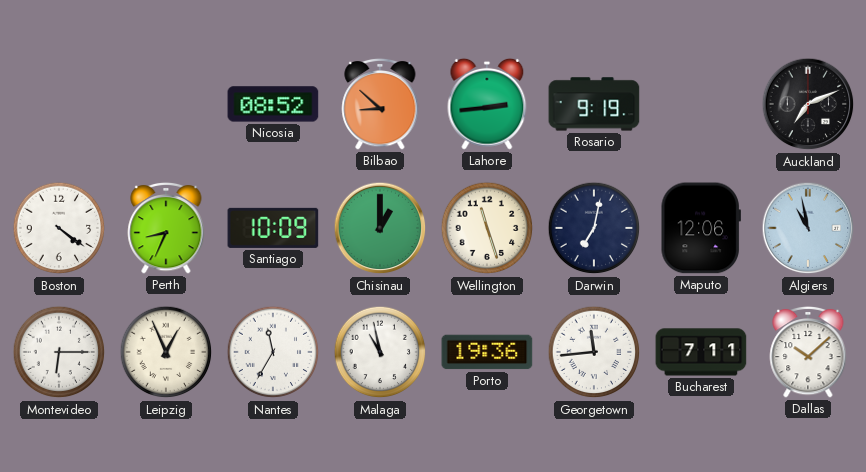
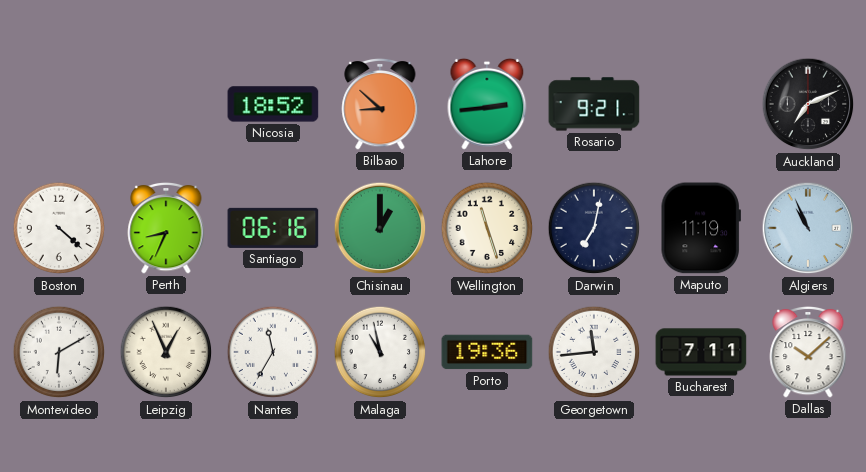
Nicosia: 08:52 -> 18:52 (273, 104)
Rosario: 9:19 -> 9:21 (594, 104)
Boston: 4:21 -> 4:22 (59, 228)
Santiago: 10:09 -> 06:16 (273, 228)
Maputo: 12:06 -> 11:19 (701, 228)
Algiers: 10:58 -> 10:56 (808, 228)
Montevideo: 6:15 -> 6:10 (59, 352)
